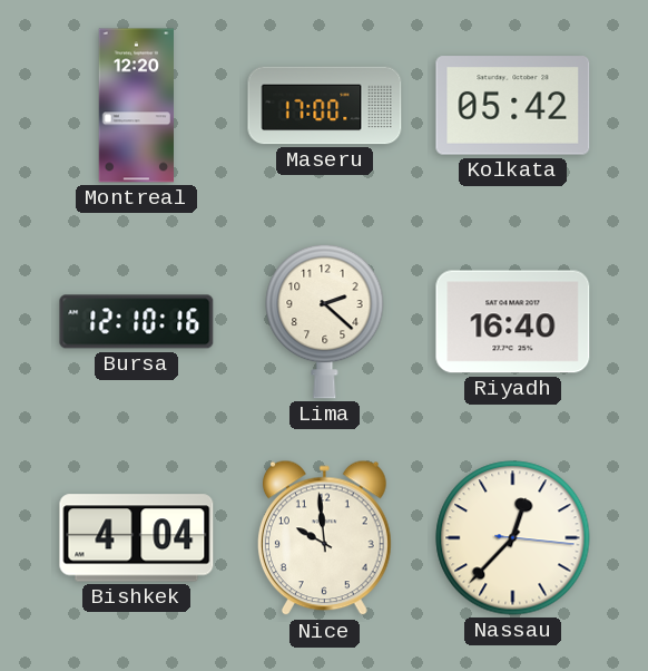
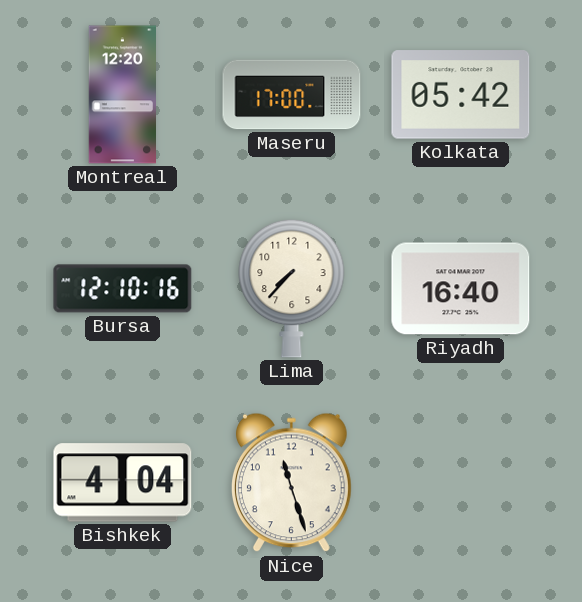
Lima: 2:22 -> 7:37 (292, 288)
Nice: 9:59 -> 11:27 (292, 483)
Nassau: 12:37 -> none (513, 538)
